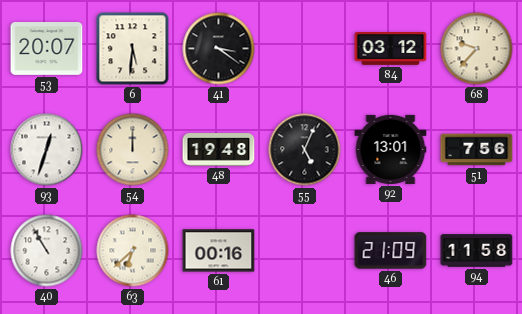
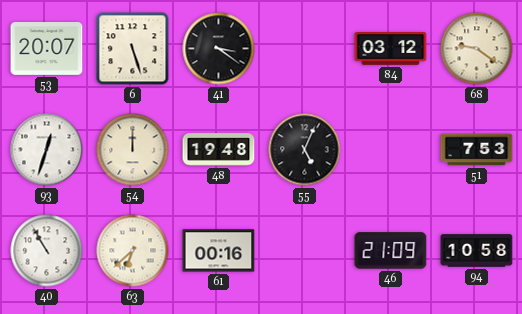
6: 5:31 -> 5:27 (133, 49)
68: 9:37 -> 9:21 (477, 49)
92: 13:01 -> none (391, 149)
51: 7:56 -> 7:53 (477, 150)
94: 11:58 -> 10:58 (477, 251)
